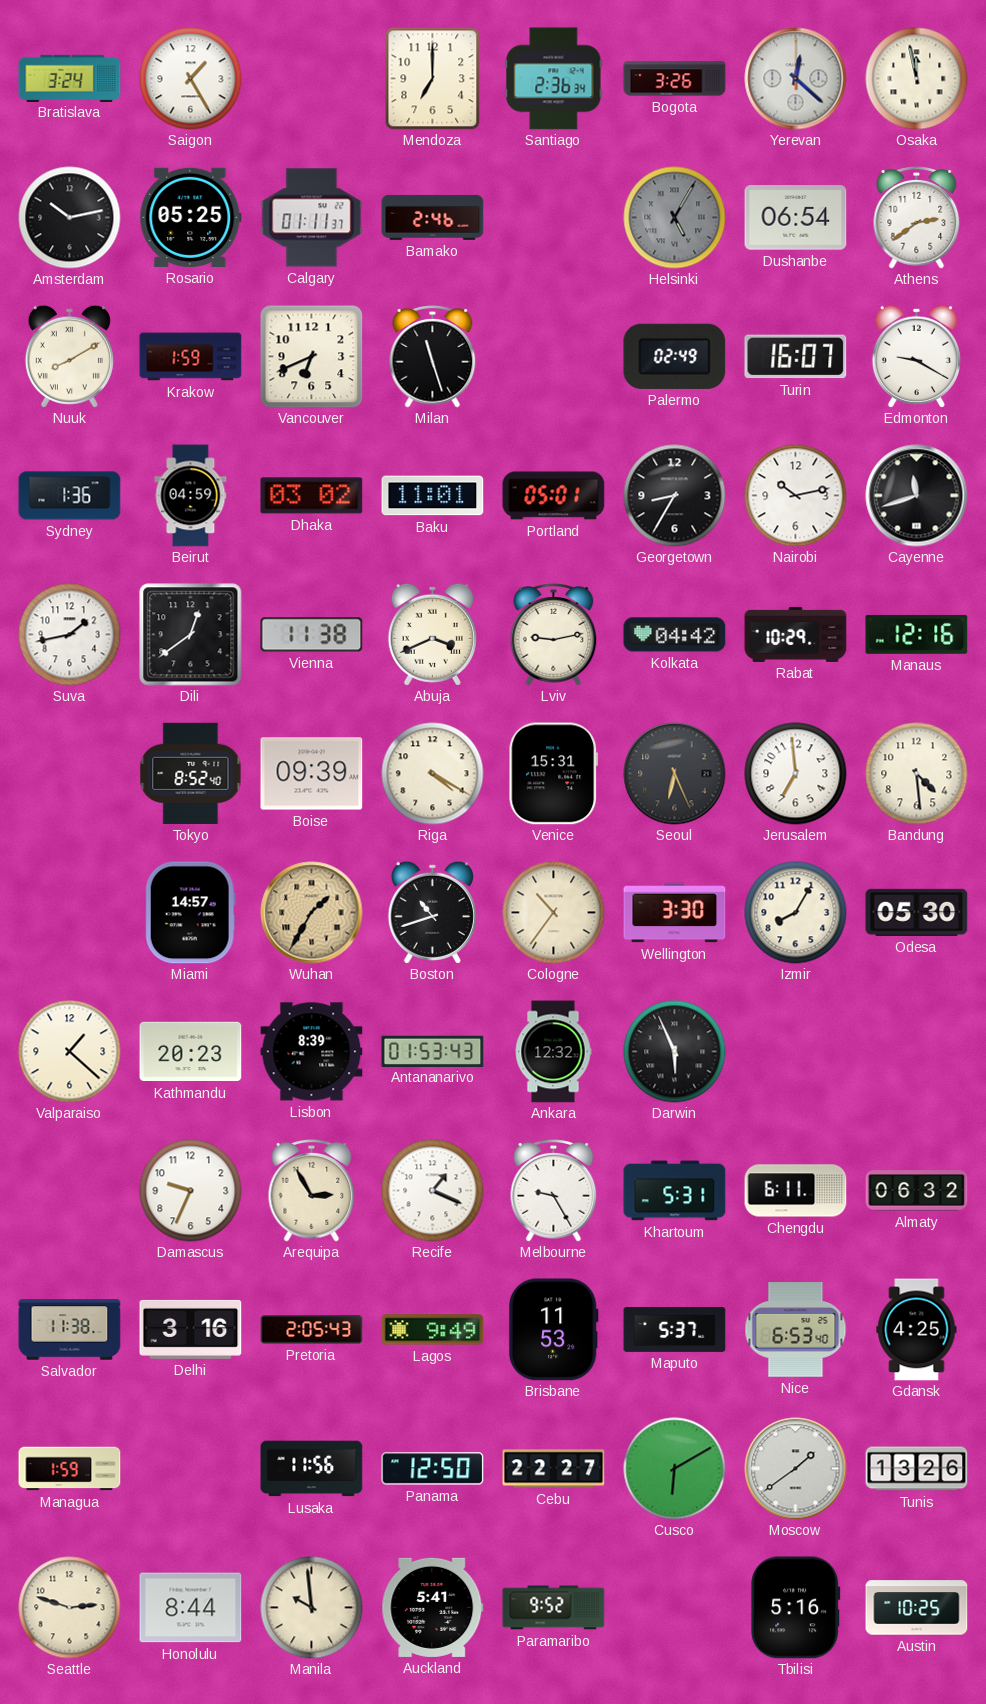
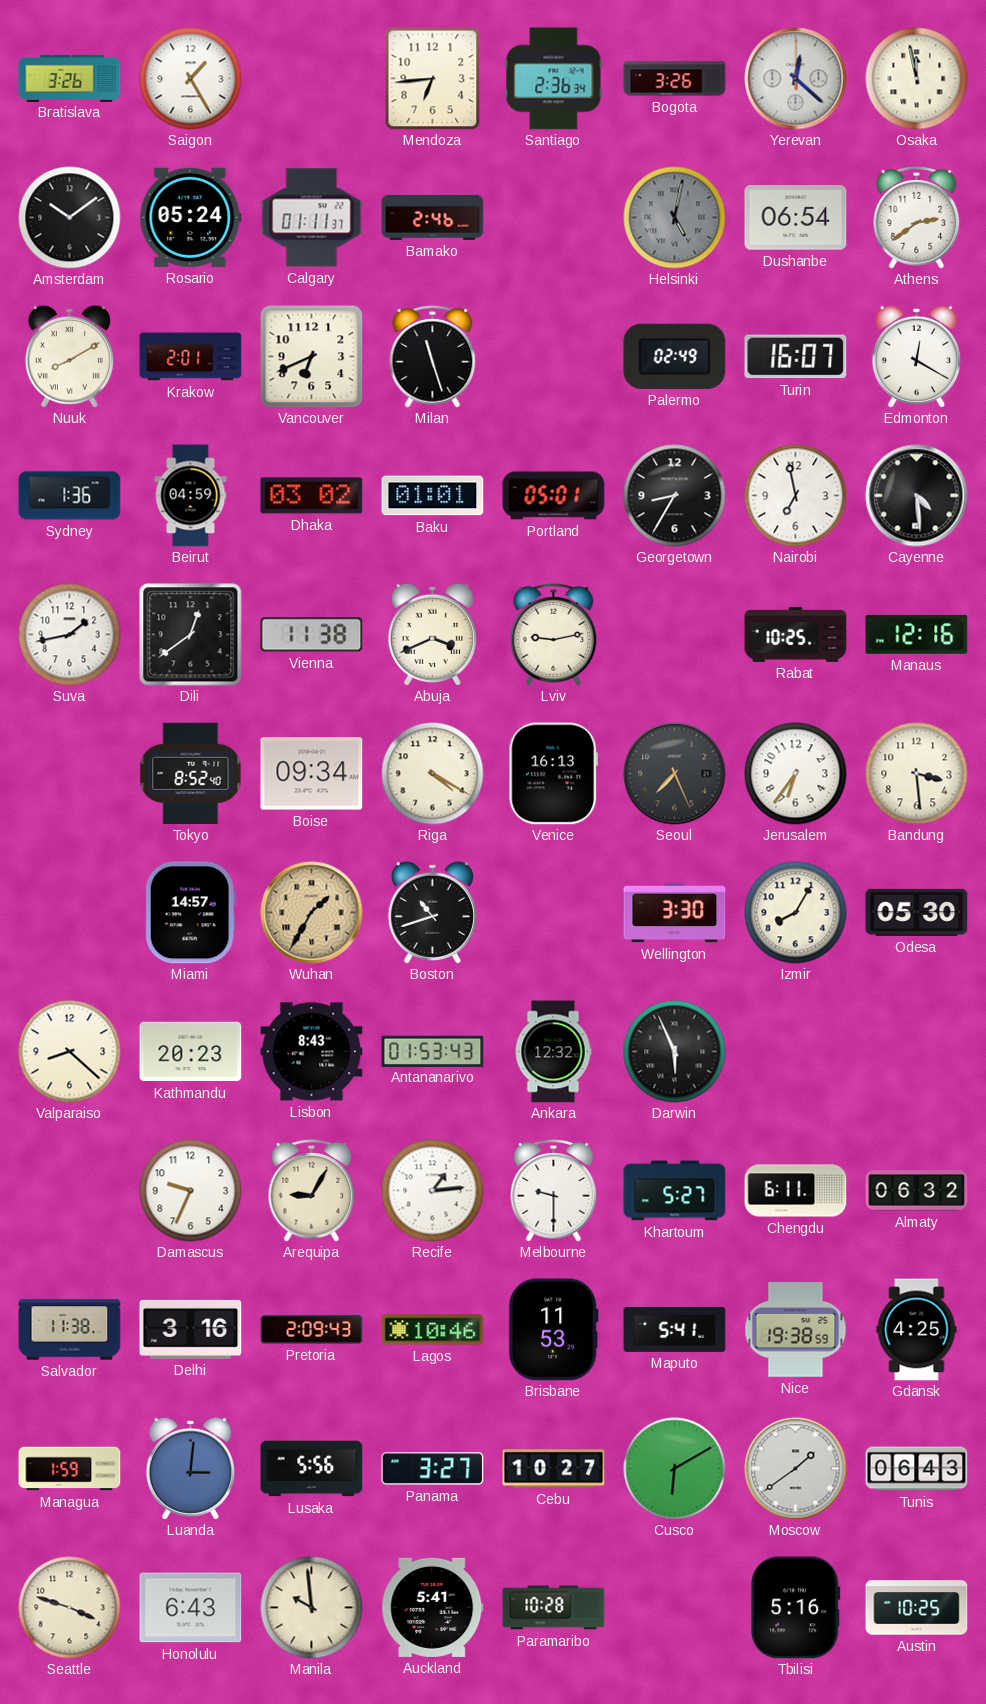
Bratislava: 3:24 -> 3:26 (70, 78)
Mendoza: 7:00 -> 6:44 (433, 79)
Amsterdam: 10:13 -> 10:09 (70, 218)
Rosario: 05:25 -> 05:24 (191, 217)
Helsinki: 5:05 -> 5:02 (675, 218)
Krakow: 1:59 -> 2:01 (191, 357)
Edmonton: 9:20 -> 12:20 (916, 356)
Baku: 11:01 -> 01:01 (433, 496)
Nairobi: 10:13 -> 6:58 (796, 496)
Cayenne: 11:42 -> 4:29 (917, 496)
Kolkata: 04:42 -> none (675, 635)
Rabat: 10:29 -> 10:25 (796, 634)
Boise: 09:39 -> 09:34 (312, 774)
Venice: 15:31 -> 16:13 (553, 774)
Seoul: 6:26 -> 7:26 (675, 774)
Jerusalem: 6:59 -> 6:36 (796, 774)
Bandung: 4:29 -> 3:29 (917, 774)
Cologne: 10:36 -> none (554, 913)
Valparaiso: 1:22 -> 8:22 (70, 1052)
Lisbon: 8:39 -> 8:43 (312, 1052)
Arequipa: 2:55 -> 9:05 (312, 1191)
Recife: 1:19 -> 1:14 (433, 1191)
Melbourne: 9:25 -> 9:30 (554, 1191)
Khartoum: 5:31 -> 5:27 (675, 1191)
Pretoria: 2:05 -> 2:09 (312, 1330)
Lagos: 9:49 -> 10:46 (433, 1330)
Maputo: 5:37 -> 5:41 (675, 1329)
Nice: 6:53 -> 19:38 (796, 1330)
Luanda: none -> 3:01 (190, 1468)
Lusaka: 11:56 -> 5:56 (312, 1469)
Panama: 12:50 -> 3:27 (433, 1469)
Cebu: 22:27 -> 10:27 (554, 1469)
Tunis: 13:26 -> 06:43 (917, 1469)
Seattle: 2:48 -> 3:48 (70, 1608)
Honolulu: 8:44 -> 6:43 (191, 1608)
Paramaribo: 9:52 -> 10:28 (554, 1608)
